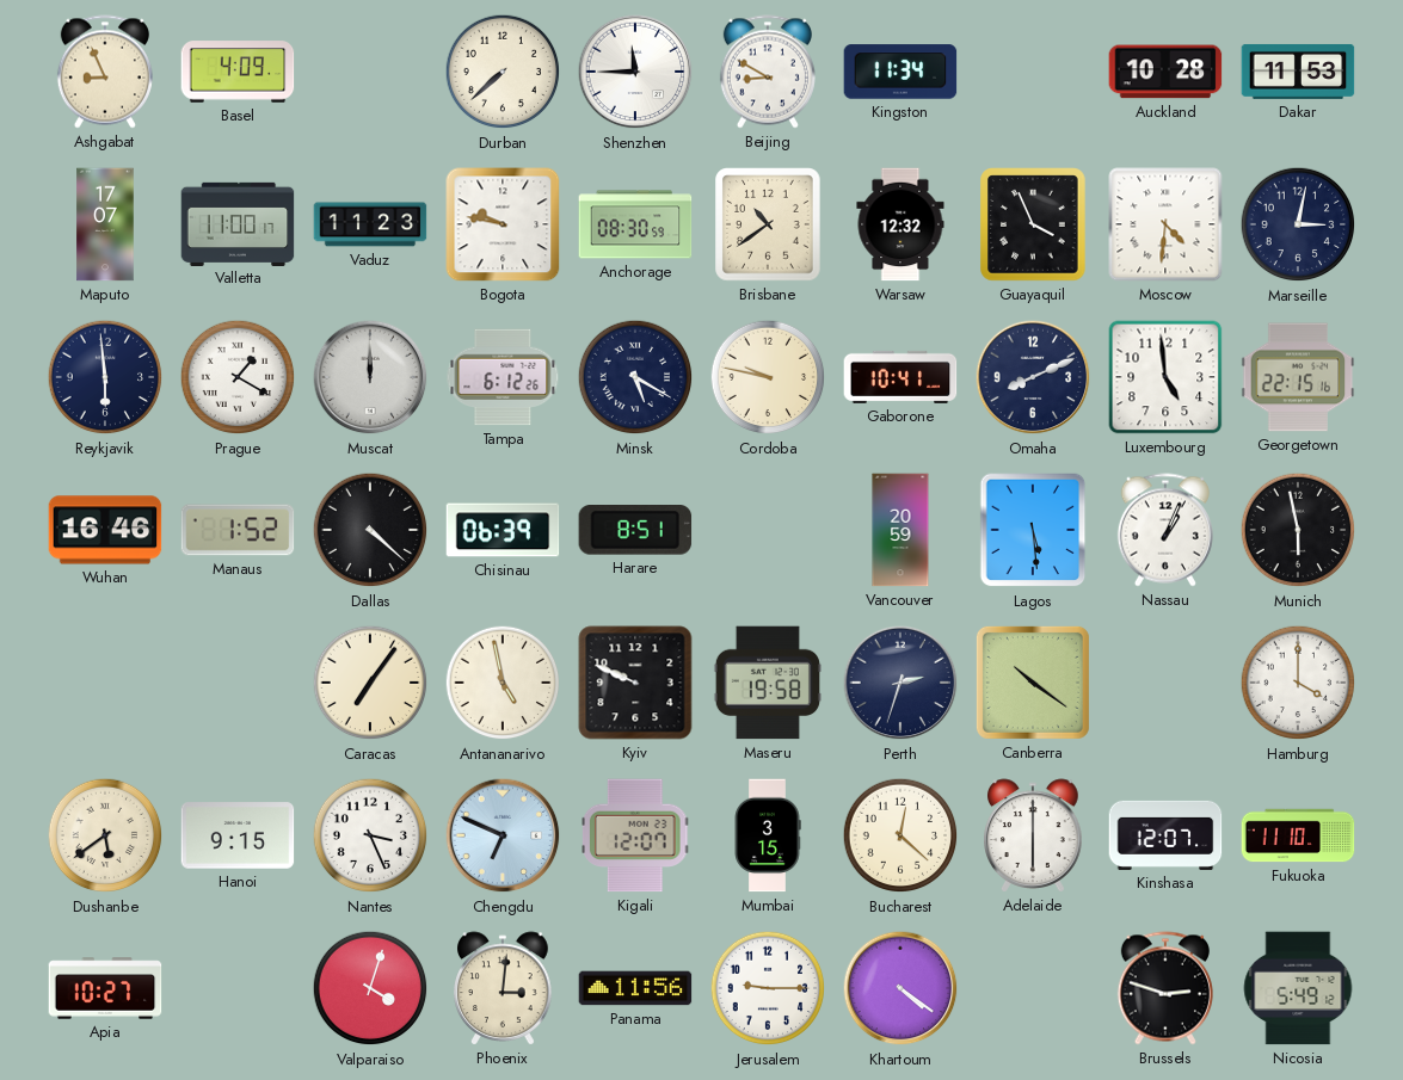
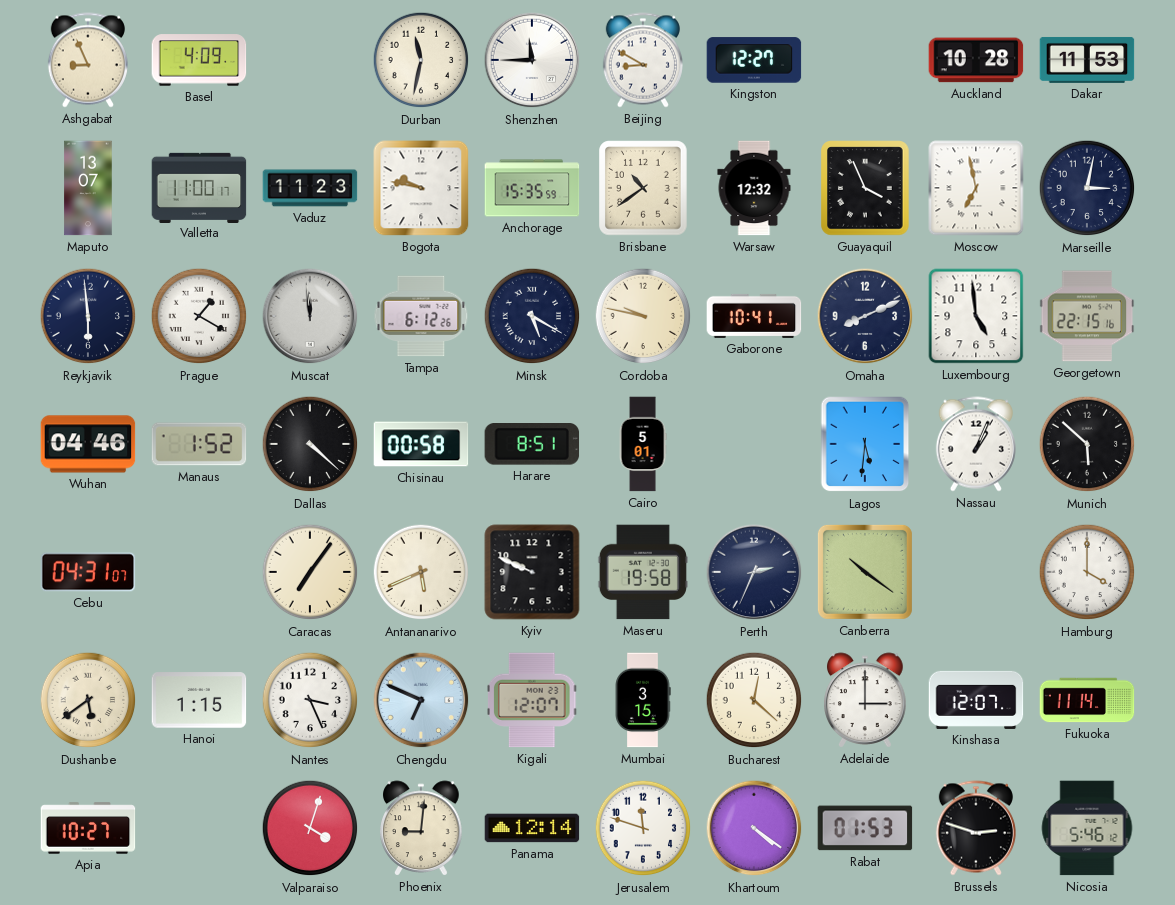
Durban: 7:38 -> 11:32 (421, 60)
Kingston: 11:34 -> 12:27 (754, 60)
Maputo: 17:07 -> 13:07 (88, 188)
Anchorage: 08:30 -> 15:35 (532, 188)
Moscow: 4:31 -> 6:58 (976, 188)
Muscat: 12:00 -> 11:59 (310, 316)
Wuhan: 16:46 -> 04:46 (88, 444)
Chisinau: 06:39 -> 00:58 (421, 444)
Cairo: none -> 5:01 (643, 444)
Vancouver: 20:59 -> none (900, 530)
Lagos: 5:29 -> 5:31 (865, 444)
Munich: 5:58 -> 5:52 (1087, 444)
Cebu: none -> 04:31 (88, 572)
Antananarivo: 4:58 -> 5:41 (421, 572)
Perth: 2:33 -> 2:34 (754, 572)
Hanoi: 9:15 -> 1:15 (199, 700)
Adelaide: 6:00 -> 3:00 (866, 700)
Fukuoka: 11:10 -> 11:14 (1087, 700)
Phoenix: 3:01 -> 9:01 (422, 828)
Panama: 11:56 -> 12:14 (532, 828)
Jerusalem: 9:15 -> 11:48 (643, 828)
Rabat: none -> 01:53 (865, 828)
Nicosia: 5:49 -> 5:46 (1087, 828)
